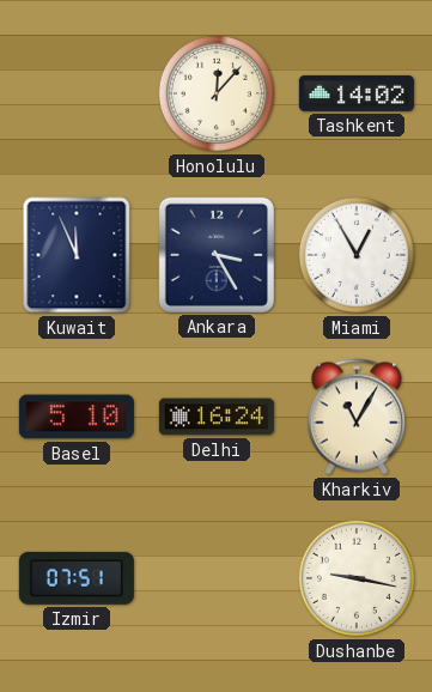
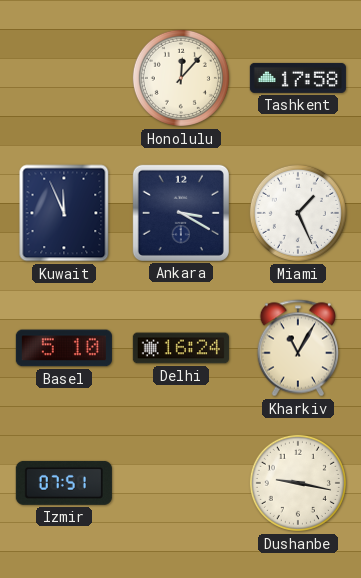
Tashkent: 14:02 -> 17:58 (298, 78)
Ankara: 3:25 -> 3:20 (181, 213)
Miami: 12:55 -> 1:26 (298, 213)
